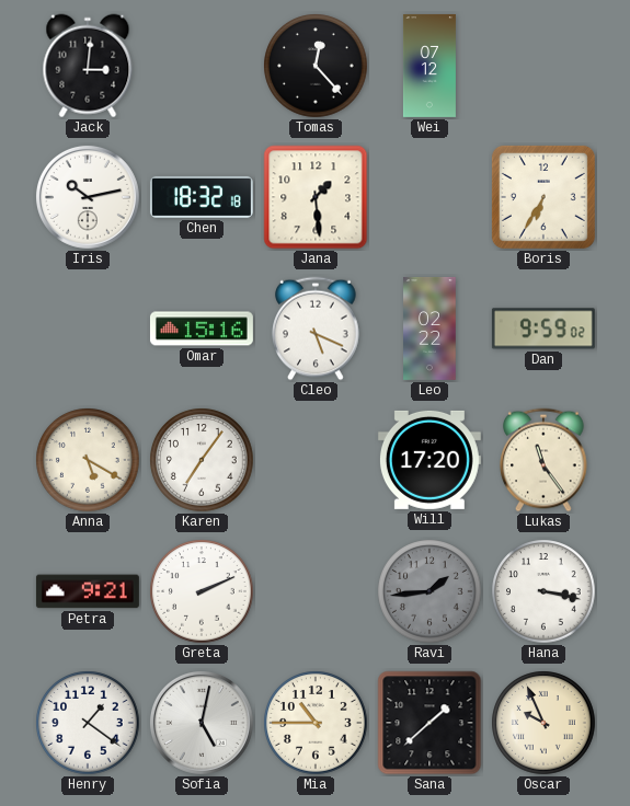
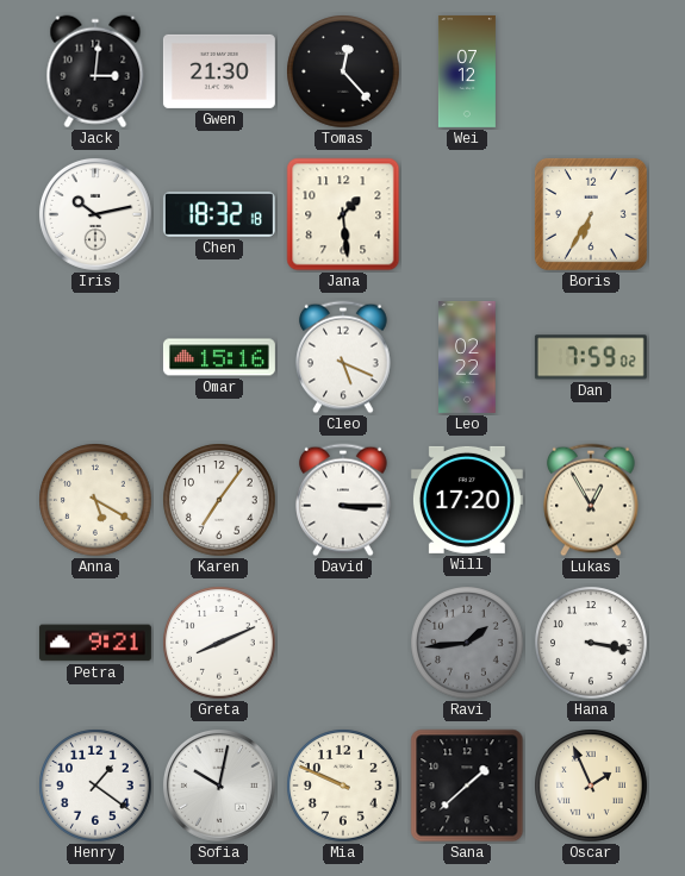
Gwen: none -> 21:30 (219, 71)
Dan: 9:59 -> 7:59 (591, 357)
David: none -> 3:15 (343, 500)
Lukas: 11:24 -> 12:55 (591, 500)
Greta: 2:11 -> 8:11 (219, 643)
Sofia: 5:02 -> 10:02 (219, 786)
Mia: 10:45 -> 9:49 (343, 786)
Oscar: 9:56 -> 1:56 (591, 786)
